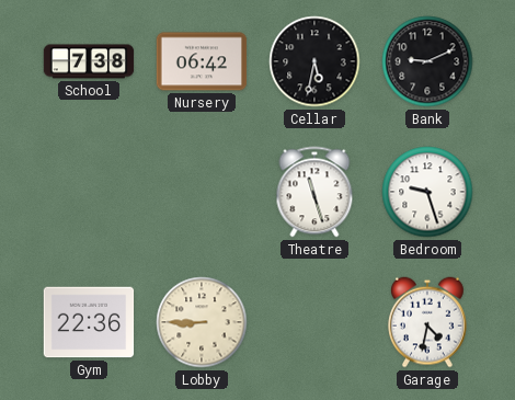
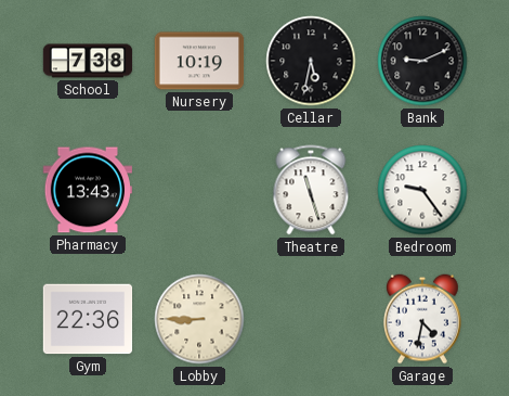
Nursery: 06:42 -> 10:19 (199, 61)
Pharmacy: none -> 13:43 (88, 190)
Bedroom: 9:27 -> 9:24 (422, 190)
